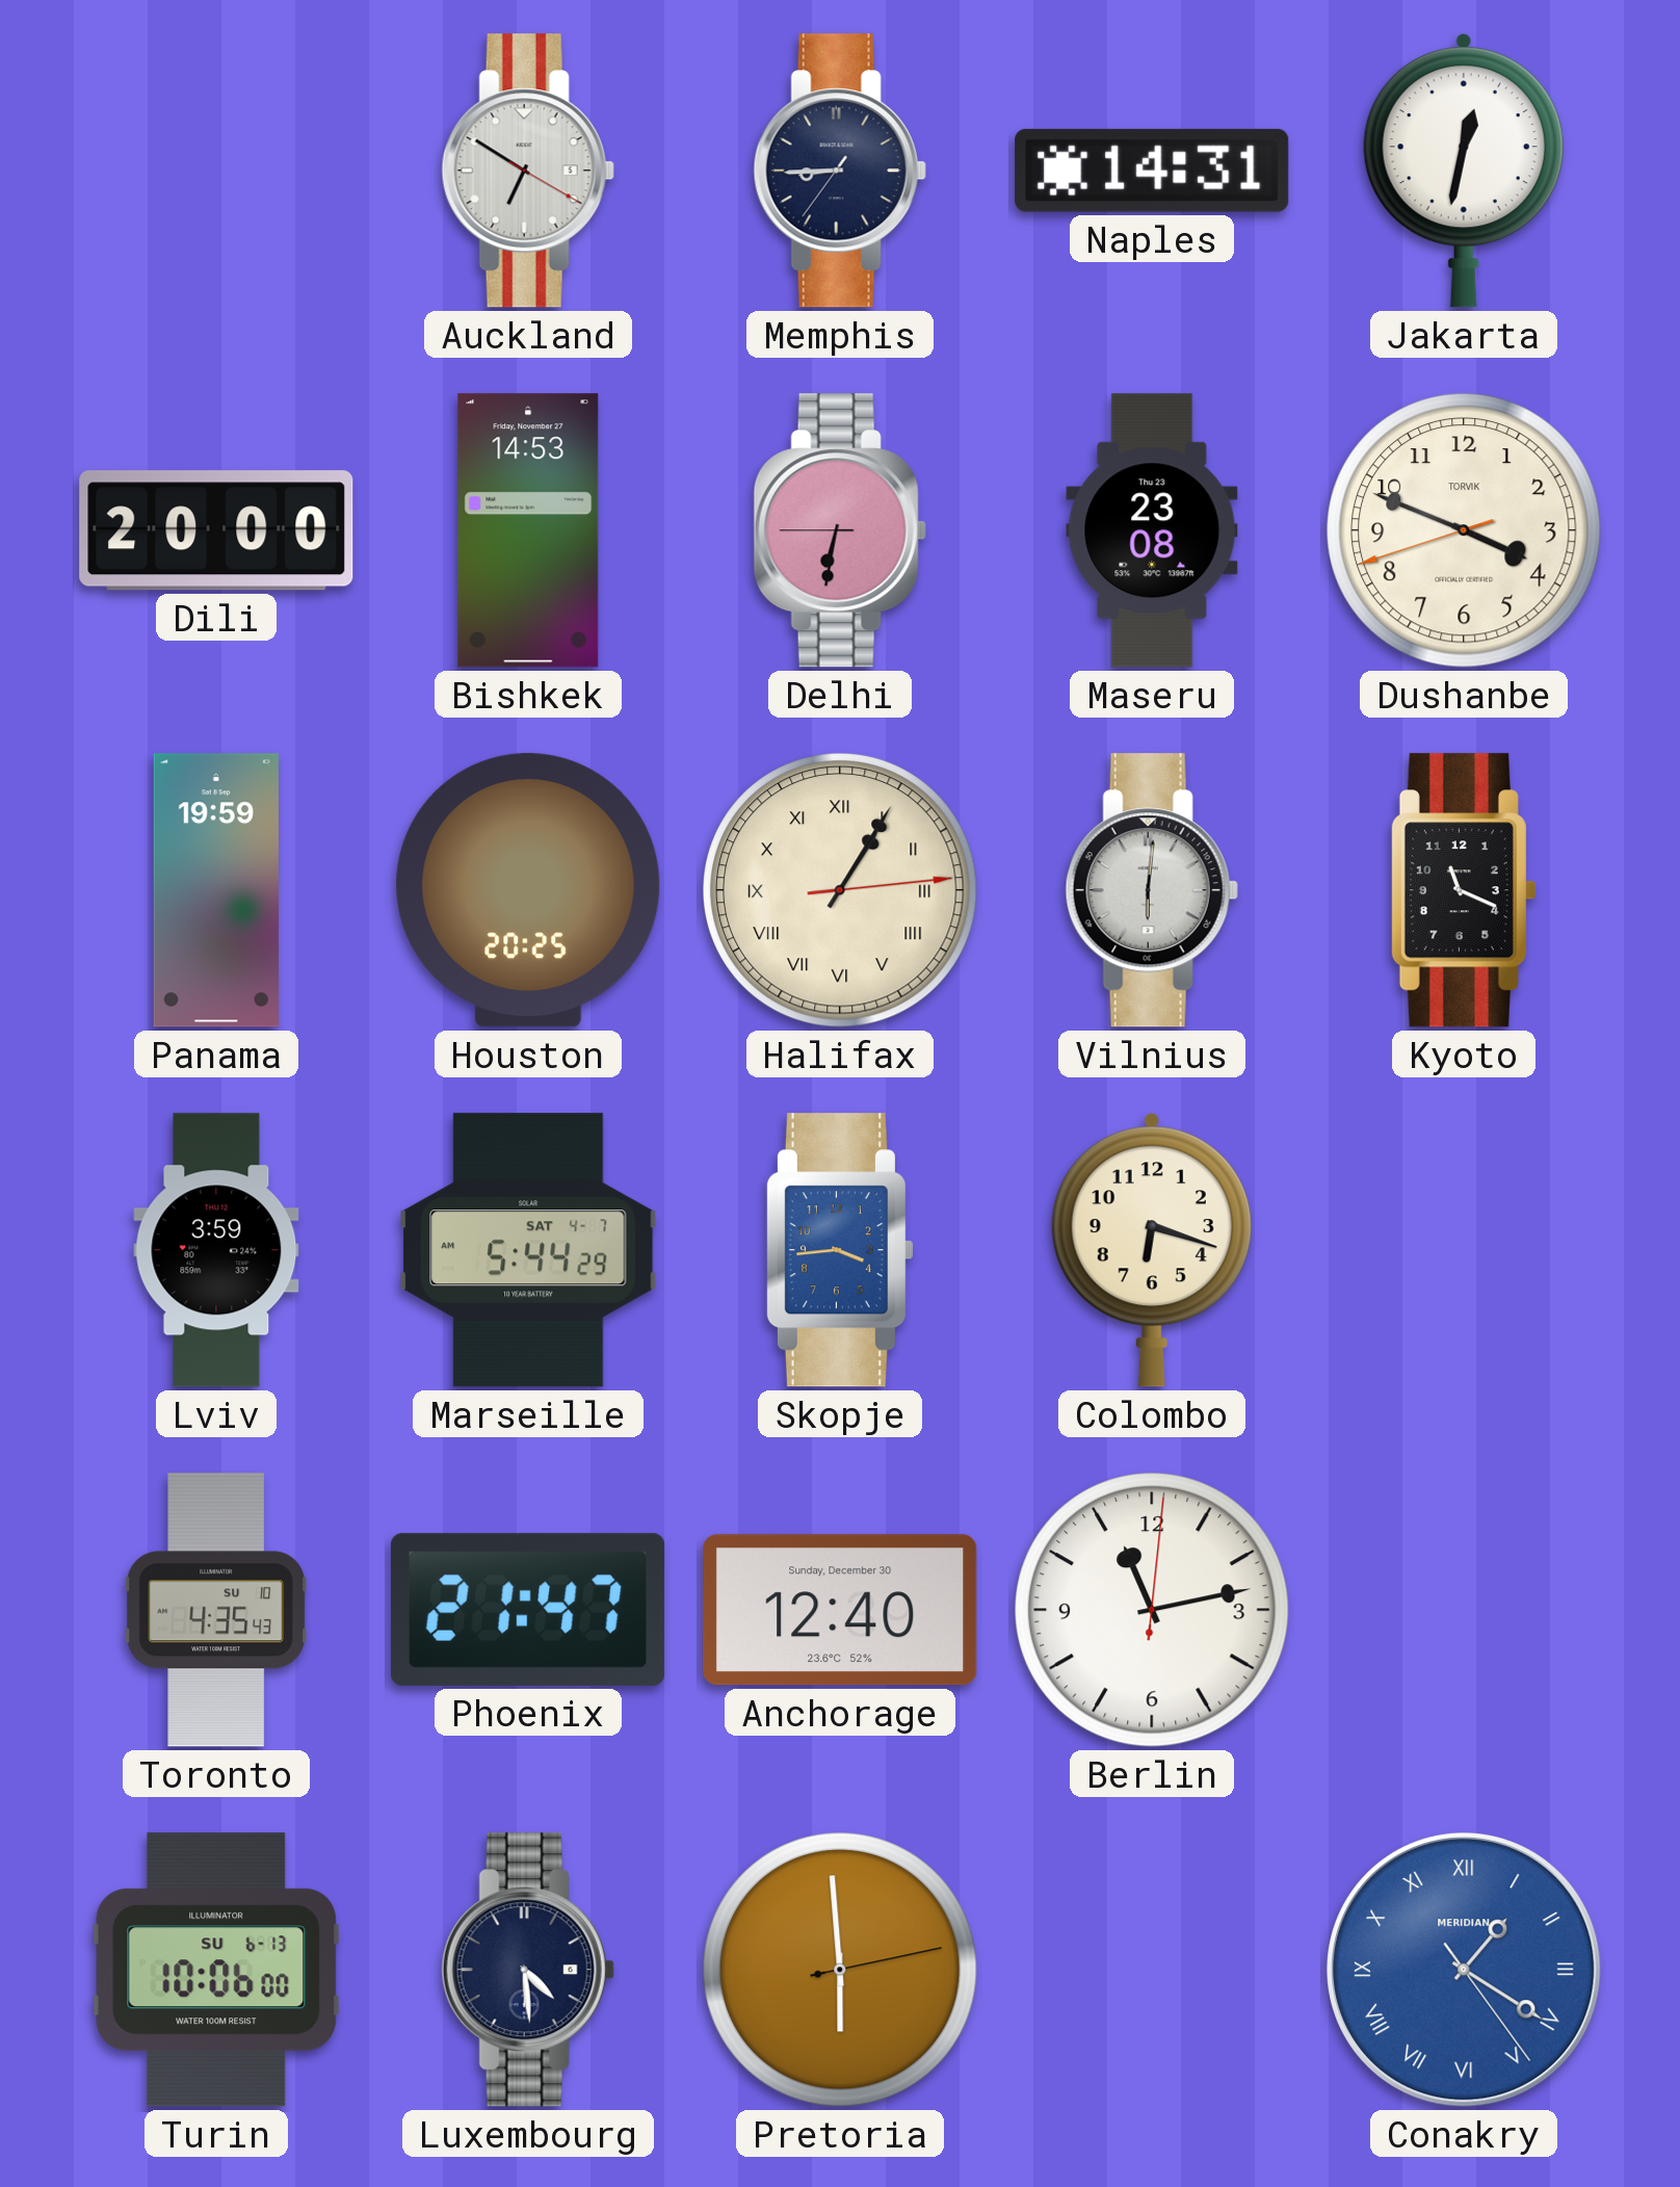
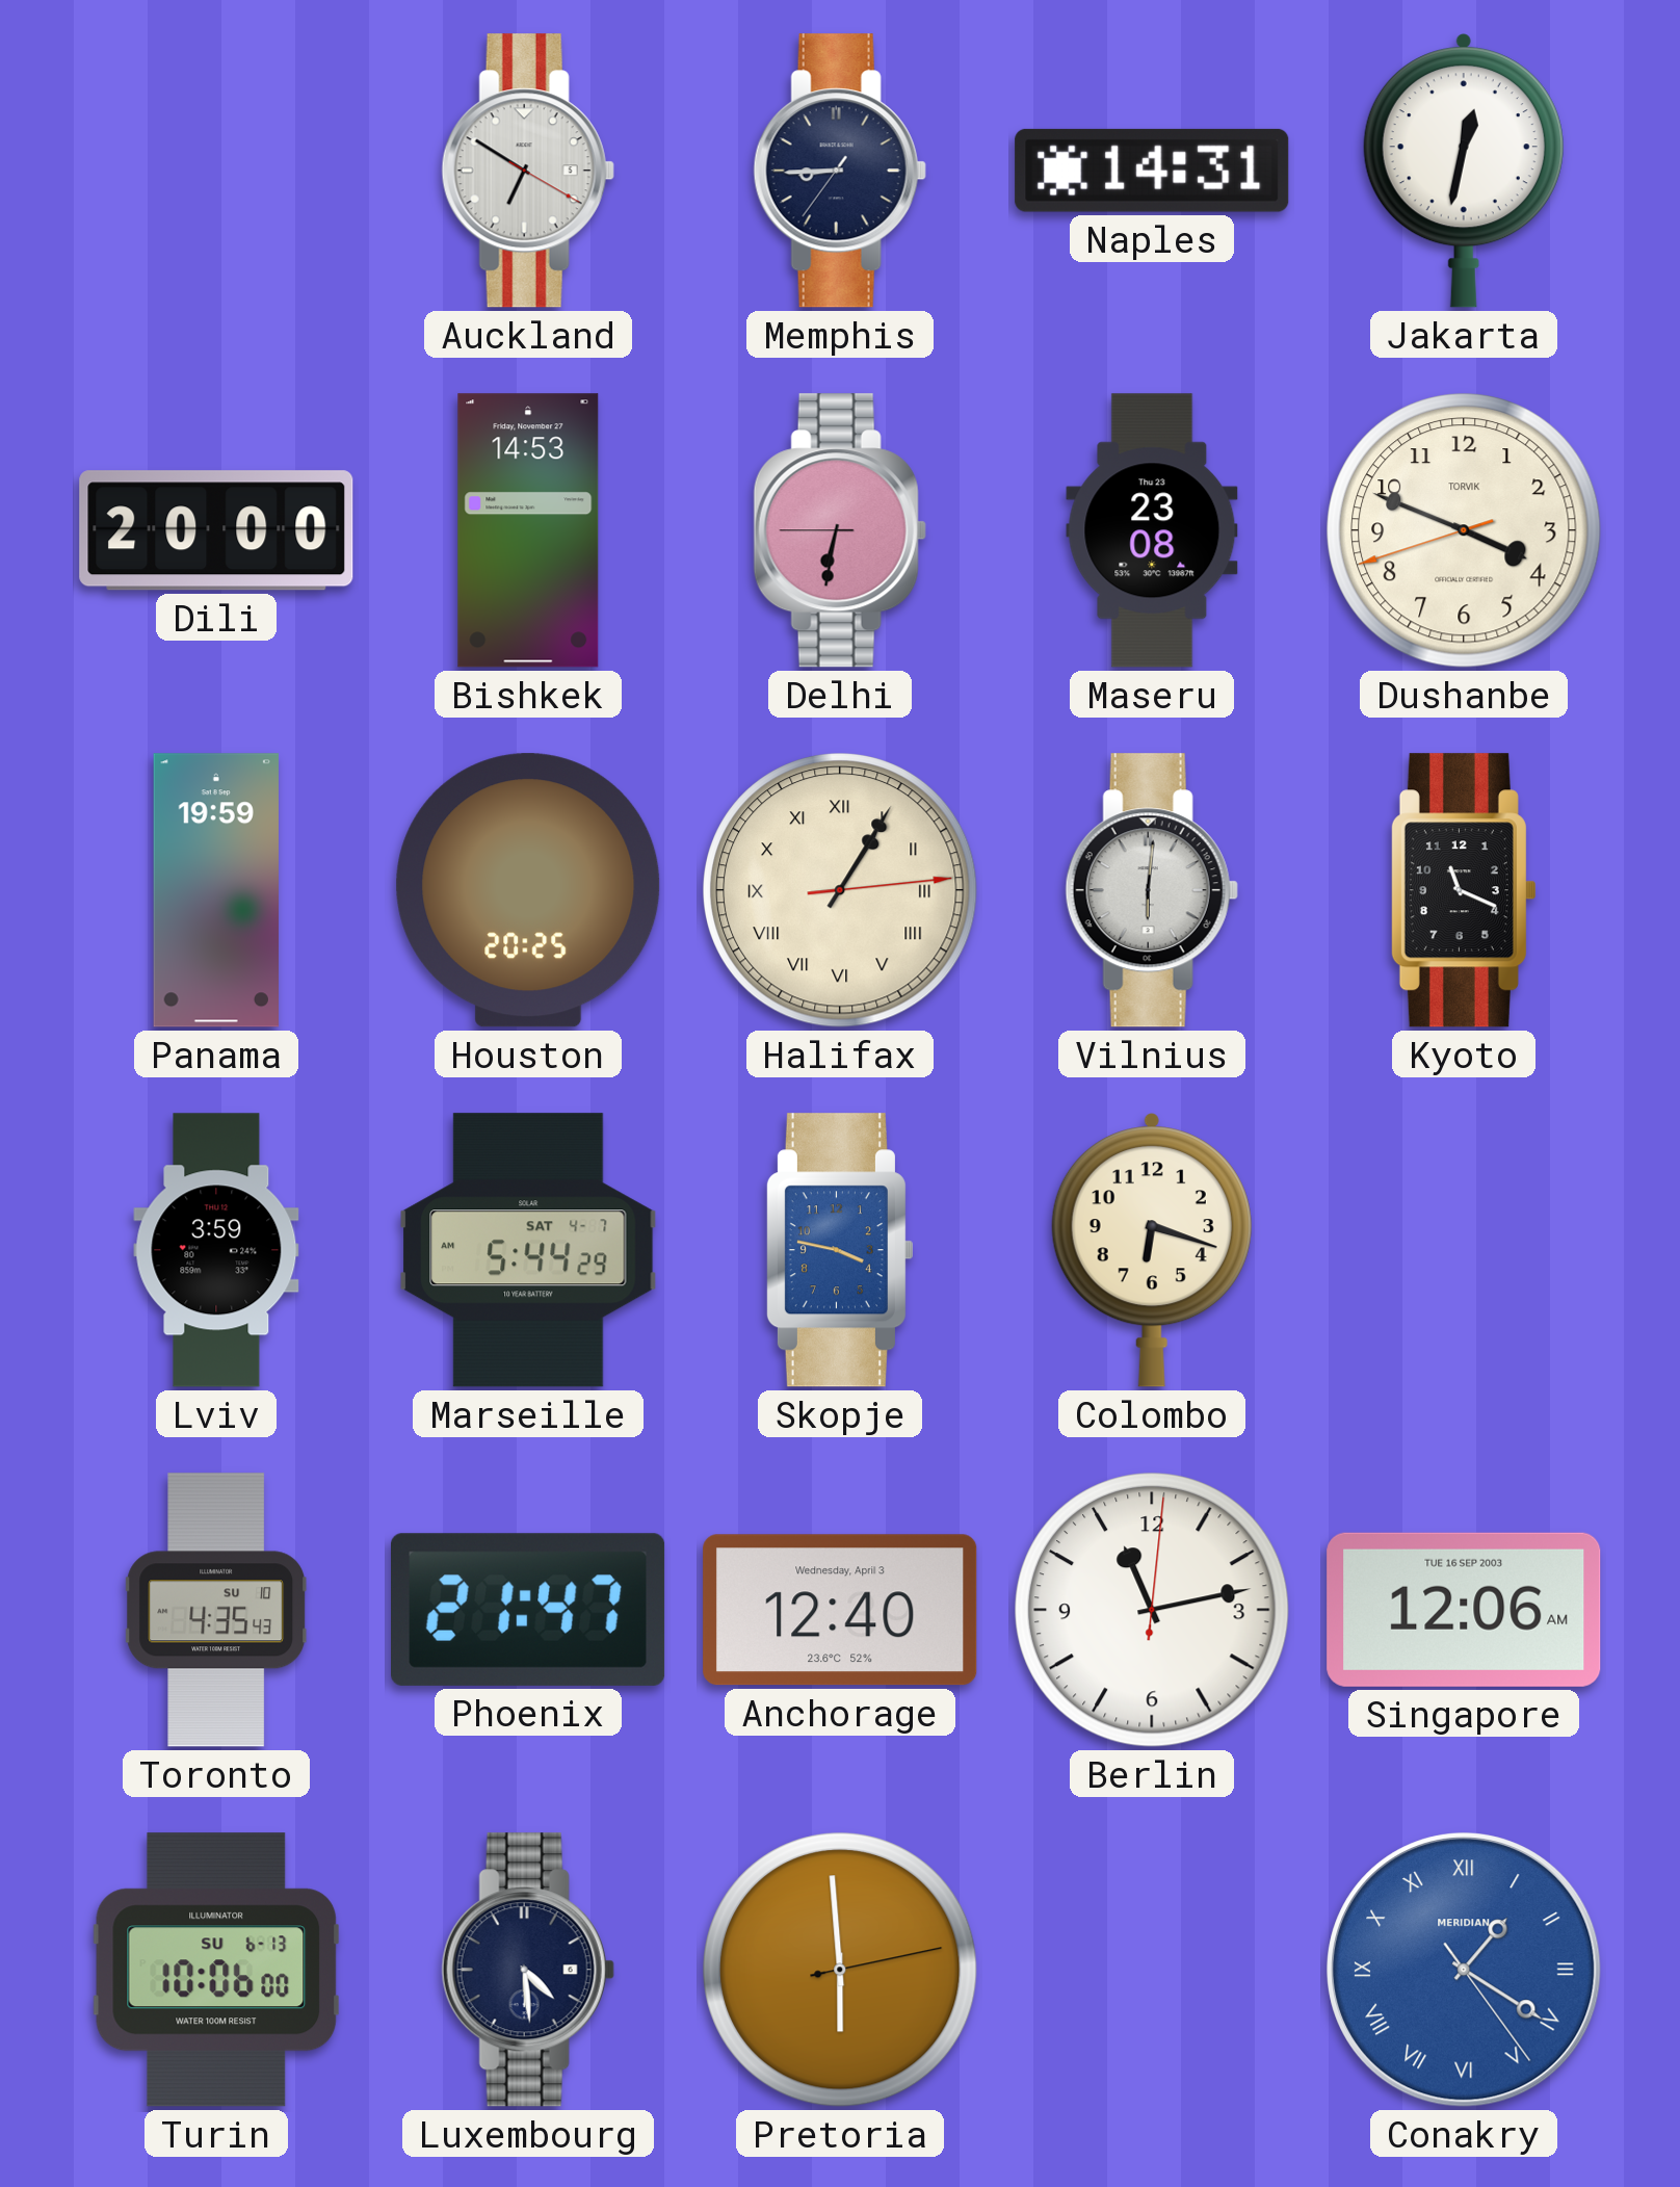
Skopje: 3:44 -> 3:47 (839, 1250)
Anchorage date: Sunday, December 30 -> Wednesday, April 3 (840, 1610)
Singapore: none -> 12:06 (1464, 1610)
